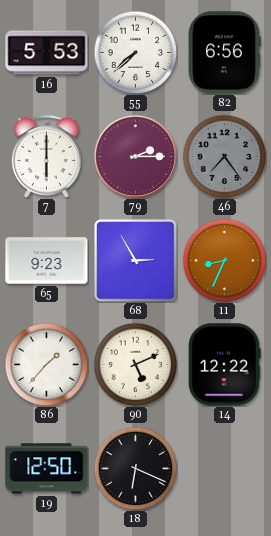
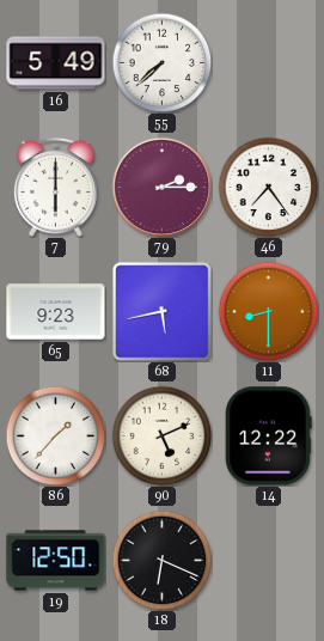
16: 5:53 -> 5:49 (56, 63)
82: 6:56 -> none (224, 53)
46 dial: grey -> white (268, 187)
68: 2:55 -> 5:43 (163, 312)
11: 8:34 -> 8:30 (268, 311)
